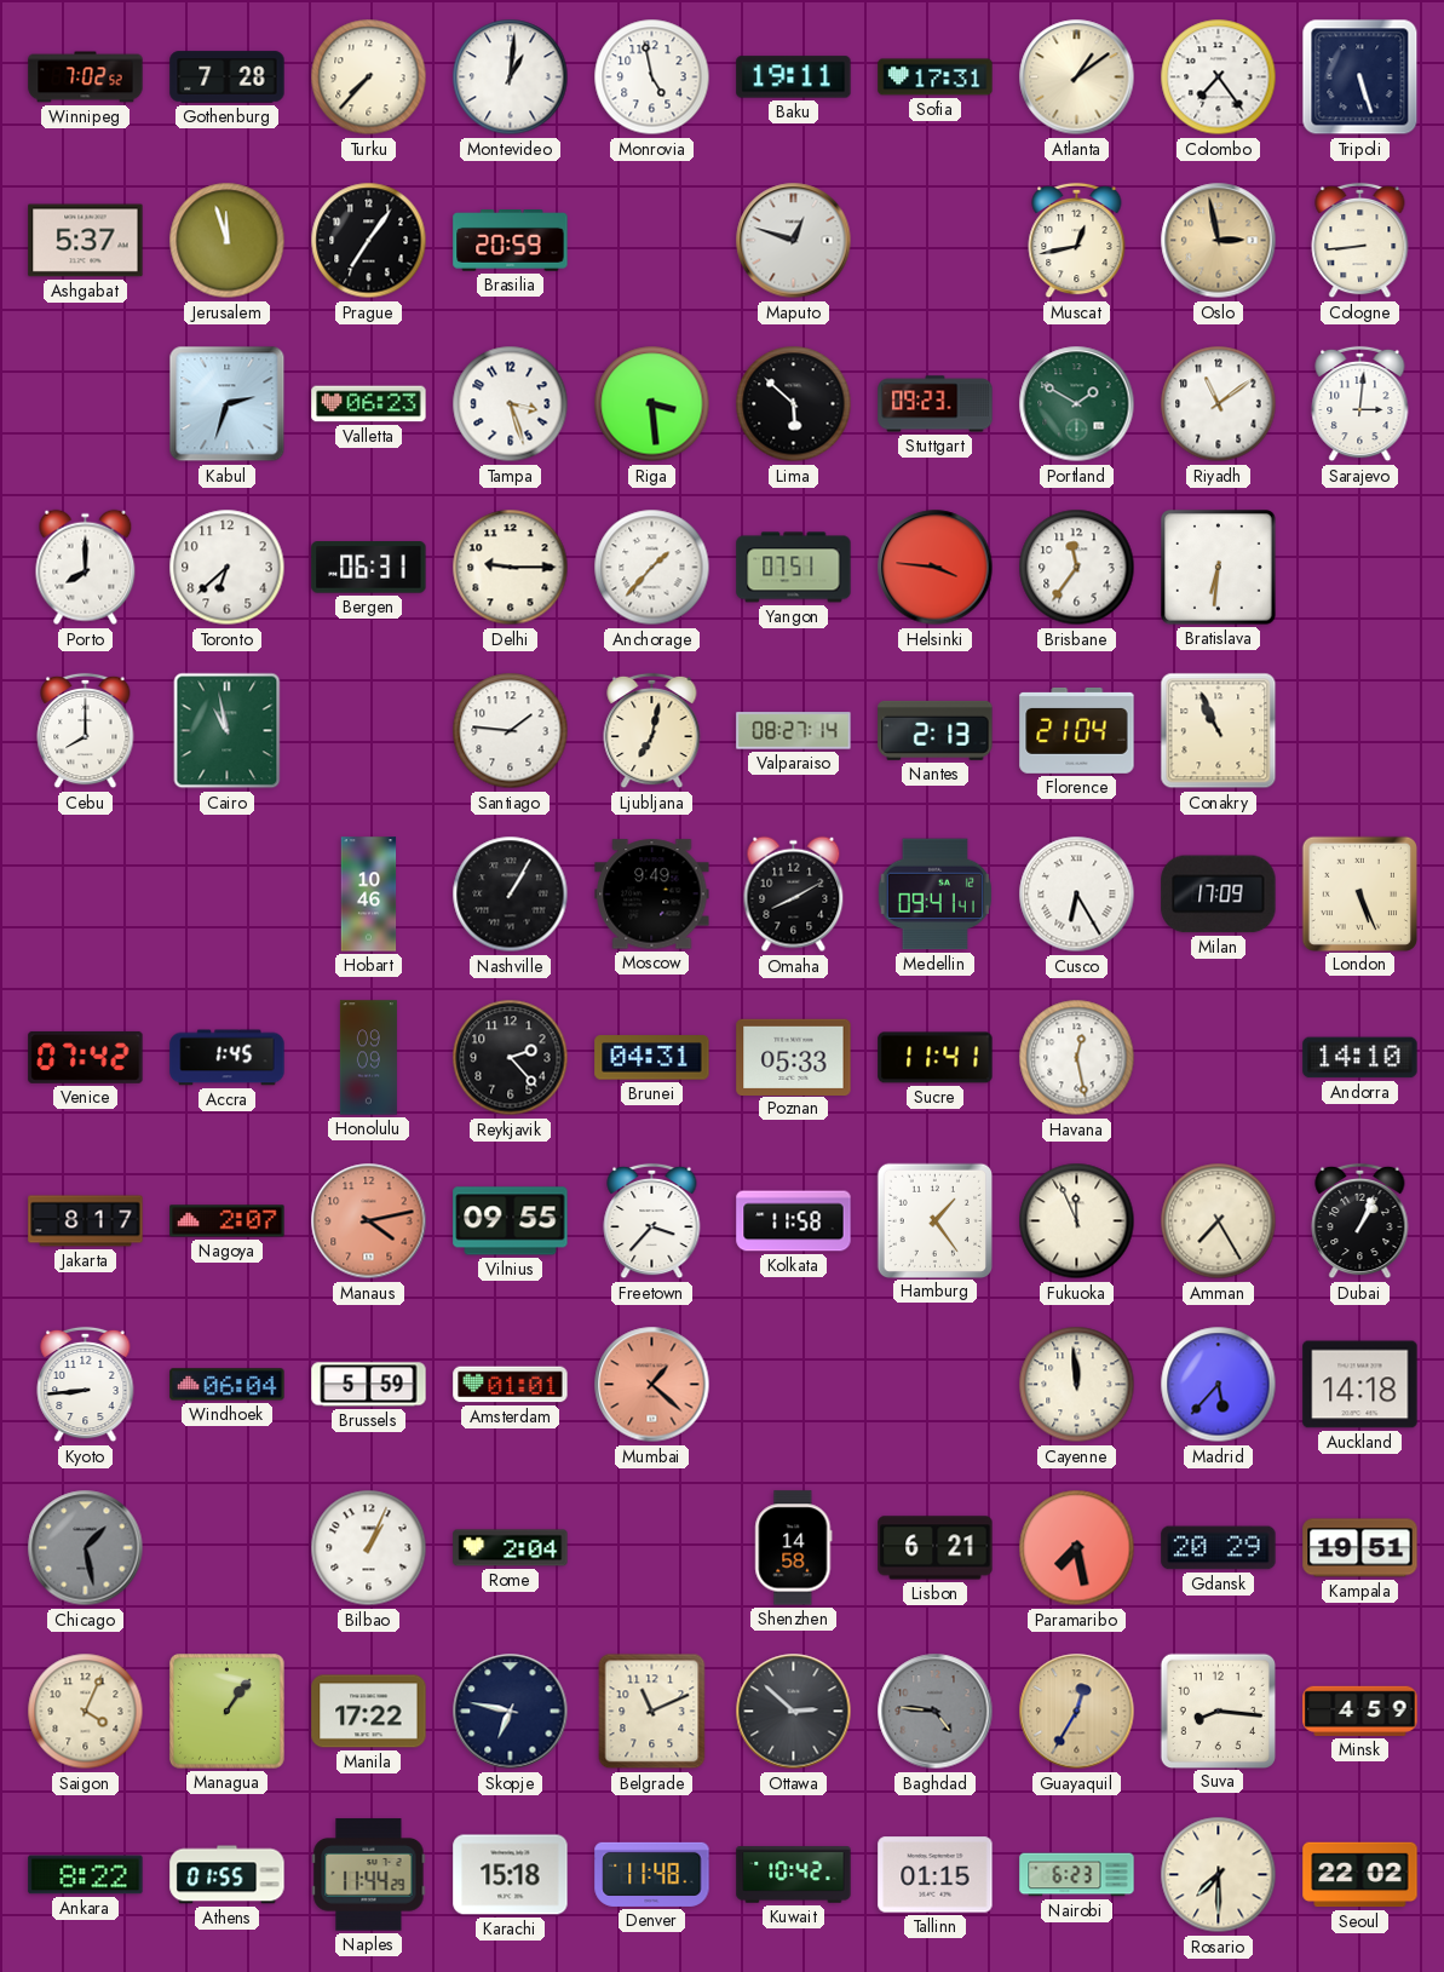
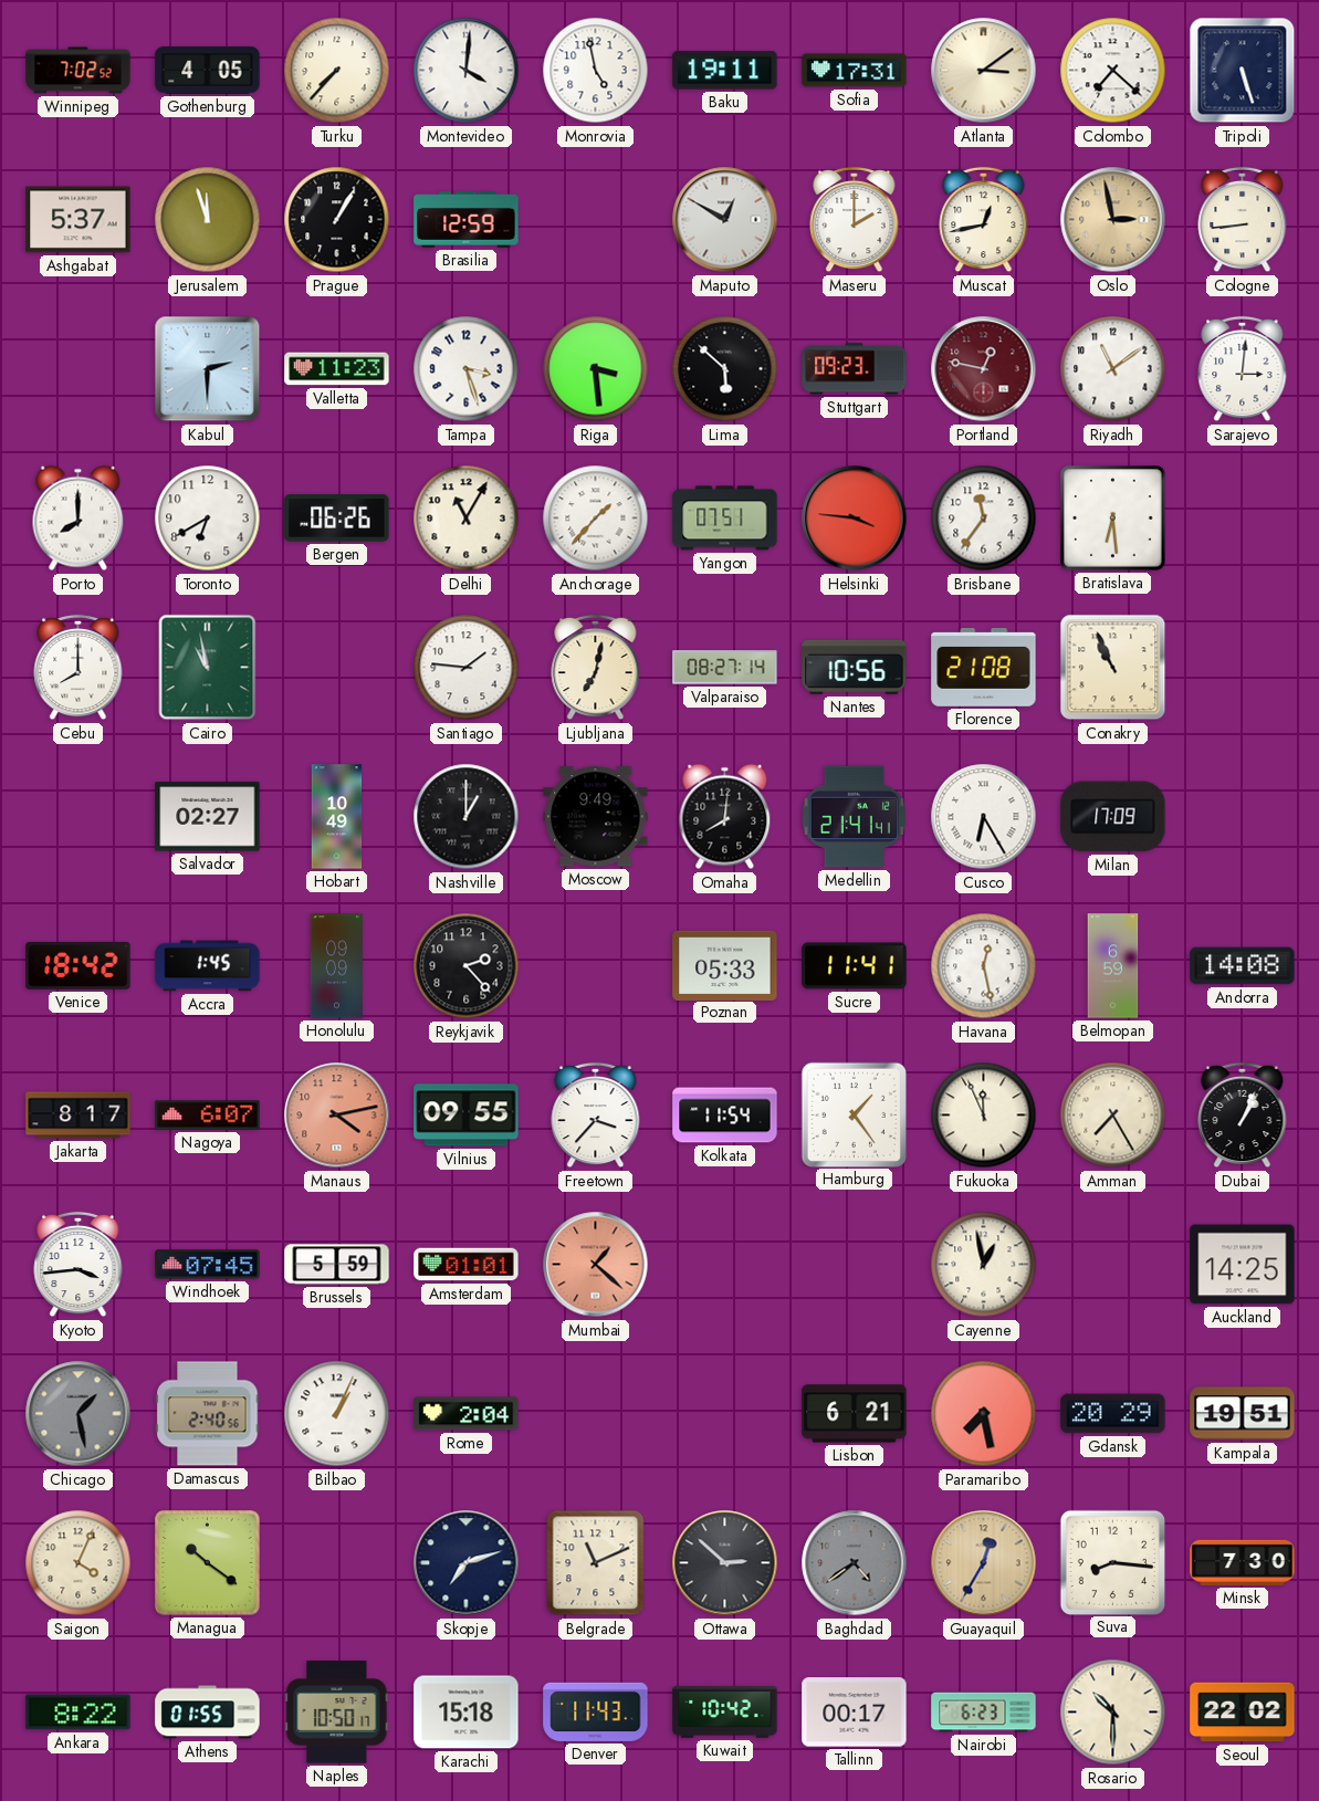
Gothenburg: 7:28 -> 4:05 (208, 71)
Montevideo: 1:01 -> 4:01 (467, 71)
Atlanta: 1:09 -> 3:09 (984, 71)
Colombo: 7:24 -> 7:22 (1113, 71)
Prague: 7:06 -> 1:05 (337, 220)
Brasilia: 20:59 -> 12:59 (467, 220)
Maputo: 12:48 -> 12:50 (725, 220)
Maseru: none -> 2:00 (855, 220)
Kabul: 2:33 -> 2:30 (208, 369)
Valletta: 06:23 -> 11:23 (337, 369)
Portland: 1:50 -> 12:47 (984, 369)
Portland dial: green -> burgundy (984, 369)
Toronto: 6:38 -> 6:40 (208, 519)
Bergen: 06:31 -> 06:26 (337, 519)
Delhi: 9:15 -> 11:05 (467, 519)
Bratislava: 6:31 -> 6:29 (1113, 519)
Nantes: 2:13 -> 10:56 (855, 667)
Florence: 21:04 -> 21:08 (984, 667)
Salvador: none -> 02:27 (208, 817)
Hobart: 10:46 -> 10:49 (337, 817)
Nashville: 1:05 -> 1:00 (467, 817)
Omaha: 8:10 -> 8:01 (725, 817)
Medellin: 09:41 -> 21:41 (854, 817)
London: 5:26 -> none (1359, 893)
Venice: 07:42 -> 18:42 (78, 965)
Brunei: 04:31 -> none (652, 1058)
Belmopan: none -> 6:59 (1113, 966)
Andorra: 14:10 -> 14:08 (1243, 966)
Nagoya: 2:07 -> 6:07 (208, 1116)
Kolkata: 11:58 -> 11:54 (725, 1116)
Kyoto: 8:44 -> 3:44 (78, 1265)
Windhoek: 06:04 -> 07:45 (208, 1265)
Cayenne: 11:59 -> 12:58 (984, 1265)
Madrid: 5:37 -> none (1219, 1385)
Auckland: 14:18 -> 14:25 (1243, 1265)
Damascus: none -> 2:40 (208, 1414)
Shenzhen: 14:58 -> none (794, 1548)
Managua: 1:06 -> 10:21 (208, 1563)
Manila: 17:22 -> none (369, 1712)
Skopje: 6:47 -> 7:12 (467, 1563)
Baghdad: 4:46 -> 4:39 (855, 1563)
Minsk: 4:59 -> 7:30 (1243, 1562)
Naples: 11:44 -> 10:50 (337, 1713)
Denver: 11:48 -> 11:43 (596, 1711)
Tallinn: 01:15 -> 00:17 (855, 1713)
Rosario: 7:30 -> 10:30 (1113, 1713)
